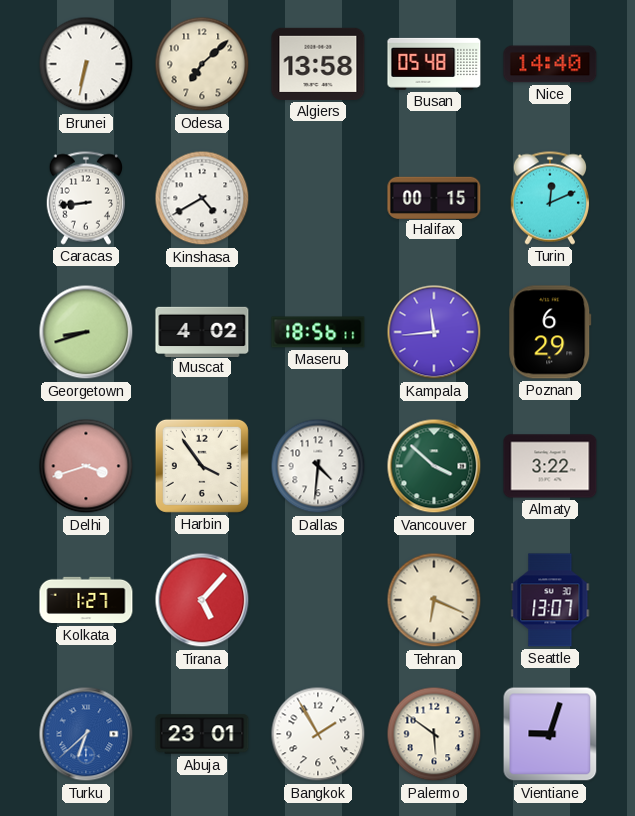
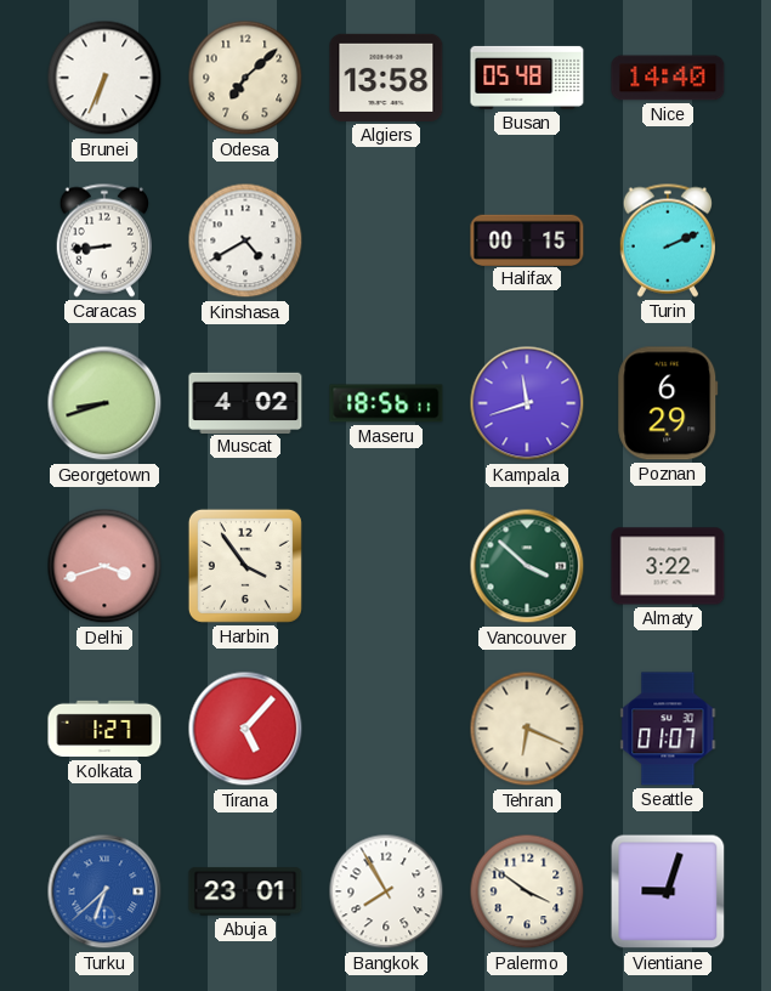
Brunei: 6:32 -> 6:34 (104, 78)
Turin: 12:11 -> 2:11 (667, 240)
Kampala: 11:44 -> 11:42 (527, 403)
Dallas: 4:31 -> none (318, 466)
Seattle: 13:07 -> 01:07 (668, 729)
Bangkok: 1:55 -> 7:55 (386, 891)
Palermo: 5:51 -> 3:51 (527, 891)
